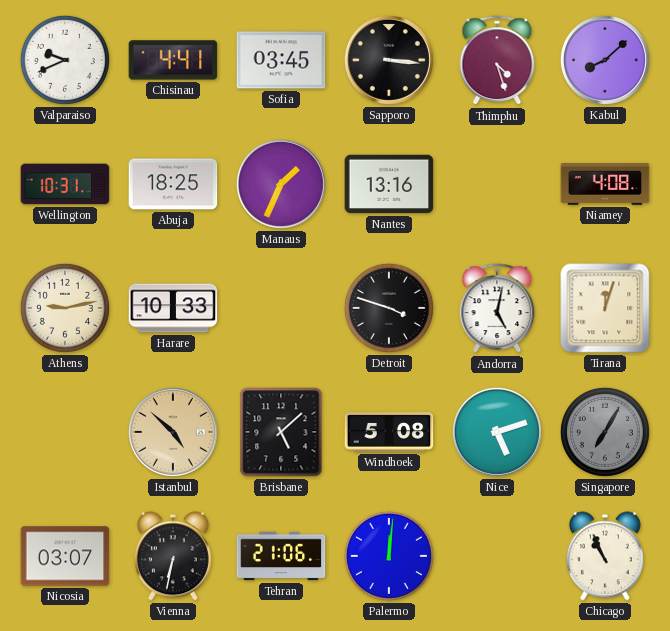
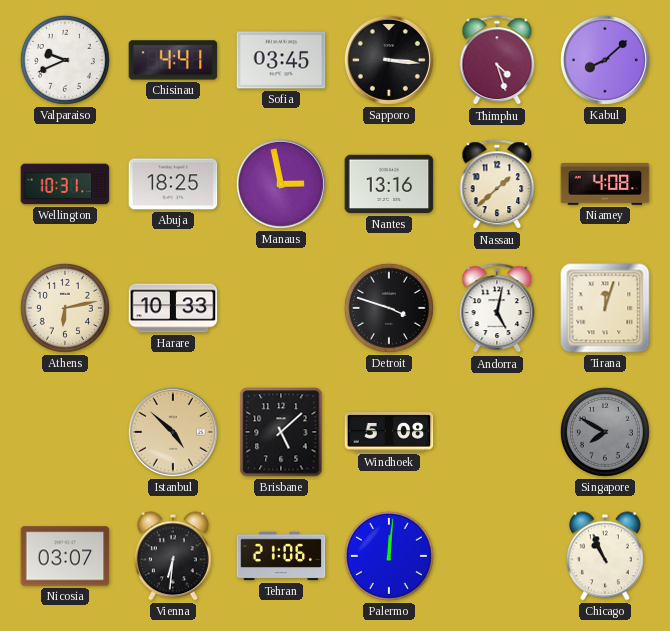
Manaus: 1:34 -> 2:58 (281, 184)
Nassau: none -> 1:38 (497, 185)
Athens: 9:13 -> 6:13 (65, 308)
Nice: 5:12 -> none (497, 432)
Singapore: 7:05 -> 7:50 (605, 432)
Vienna: 6:32 -> 6:31 (173, 556)
